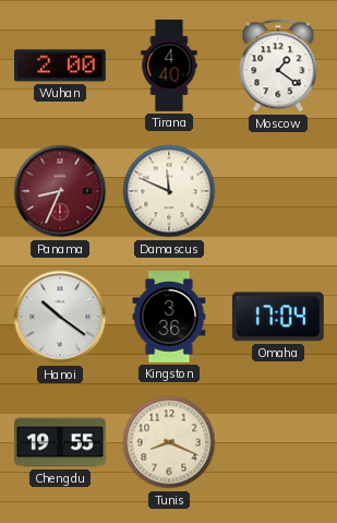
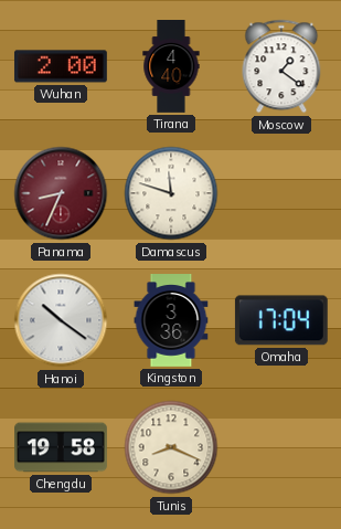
Damascus: 11:49 -> 11:48 (171, 193)
Chengdu: 19:55 -> 19:58 (62, 447)
